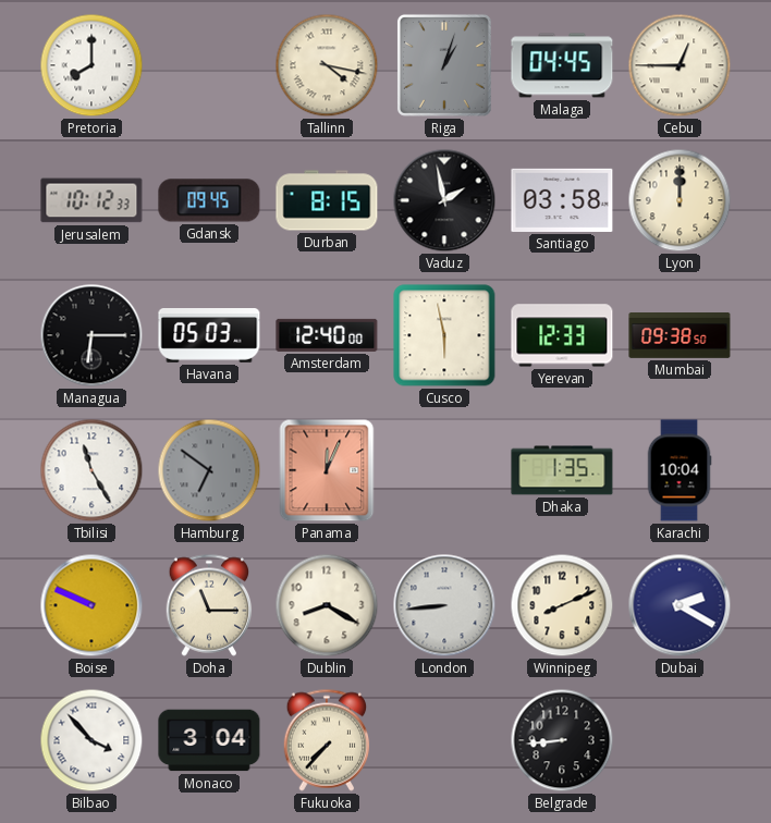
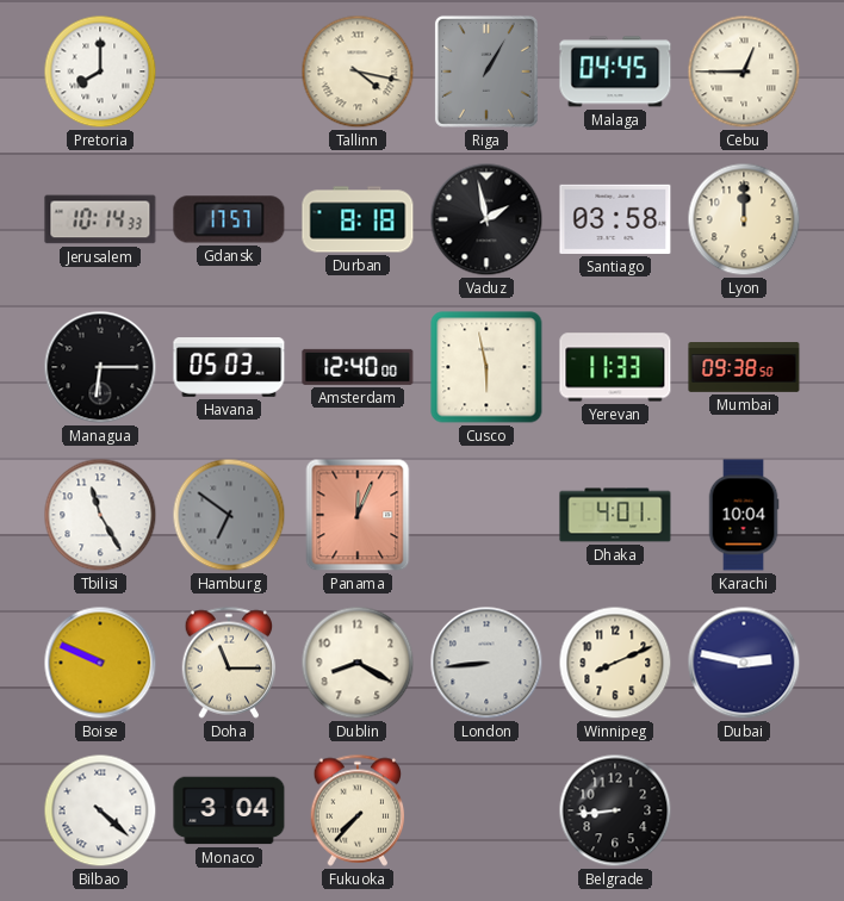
Riga: 1:03 -> 1:05 (486, 72)
Jerusalem: 10:12 -> 10:14 (100, 219)
Gdansk: 09:45 -> 17:57 (229, 219)
Durban: 8:15 -> 8:18 (358, 219)
Yerevan: 12:33 -> 11:33 (615, 367)
Dhaka: 1:35 -> 4:01 (615, 515)
Dubai: 2:20 -> 2:47 (744, 663)
Bilbao: 3:53 -> 4:22 (100, 810)
